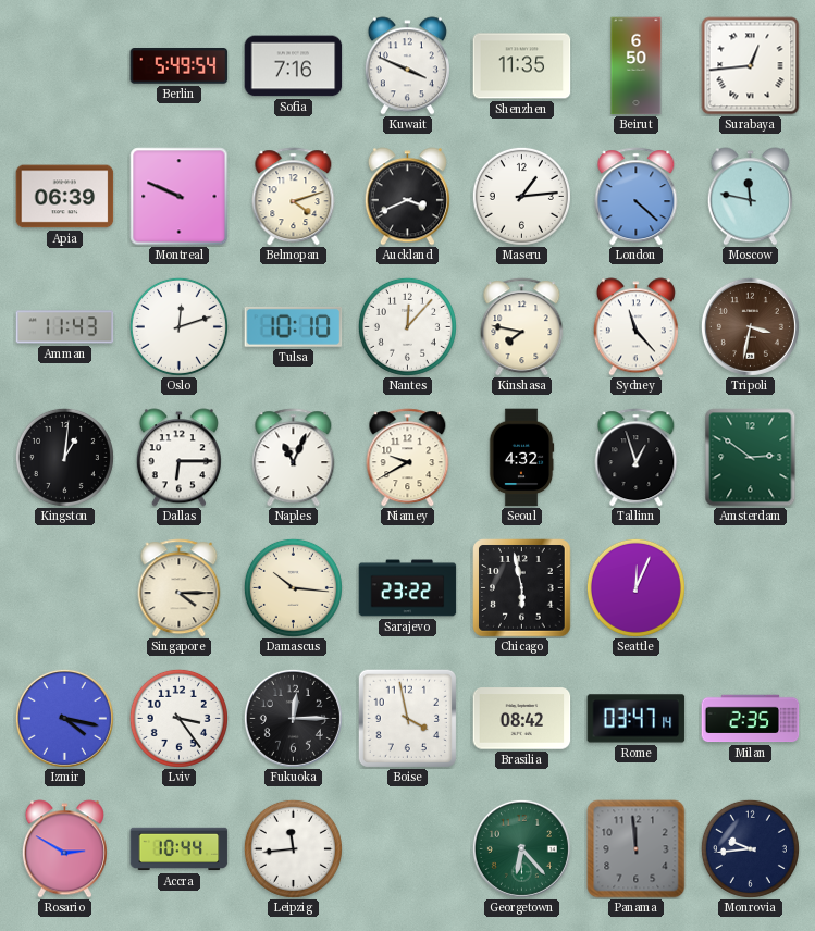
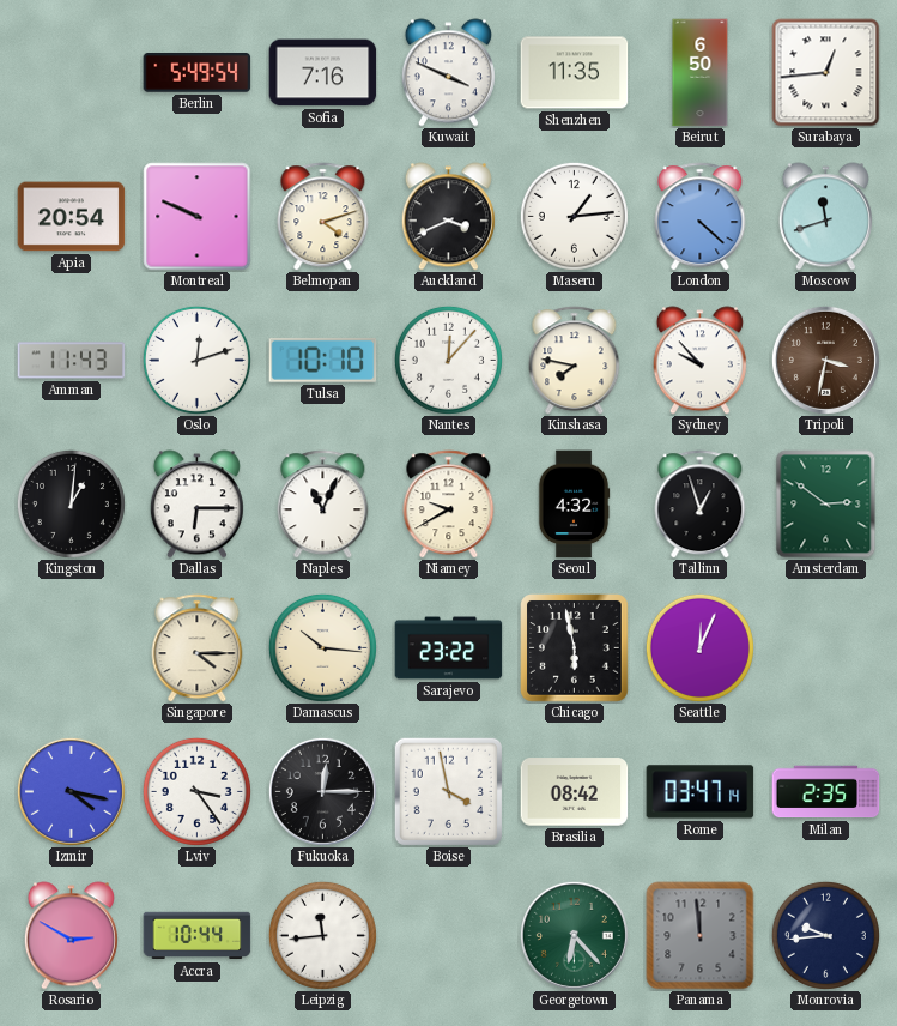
Apia: 06:39 -> 20:54 (72, 217)
Moscow: 11:47 -> 11:42 (825, 217)
Sydney: 11:23 -> 9:53 (699, 361)
